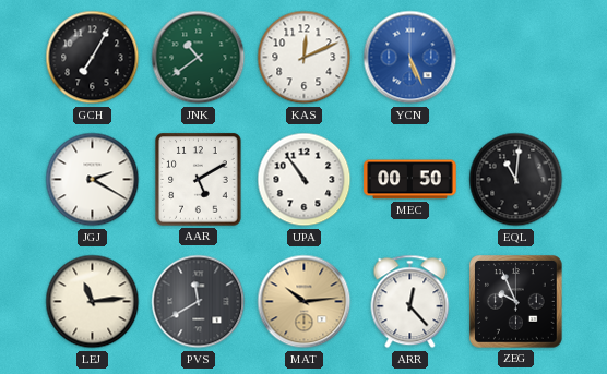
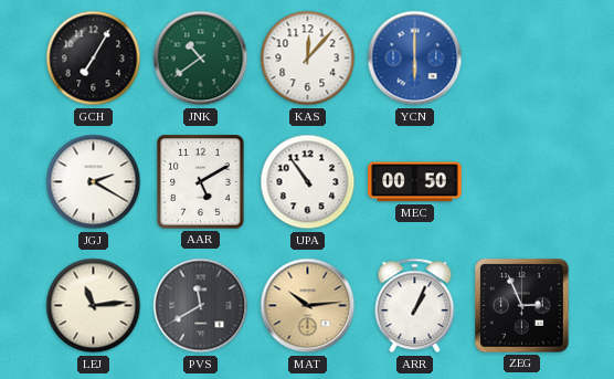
KAS: 12:11 -> 12:07 (308, 59)
YCN: 5:26 -> 6:00 (415, 59)
EQL: 11:01 -> none (516, 180)
ARR: 12:23 -> 1:04 (415, 306)
ZEG: 9:56 -> 2:56 (522, 306)
